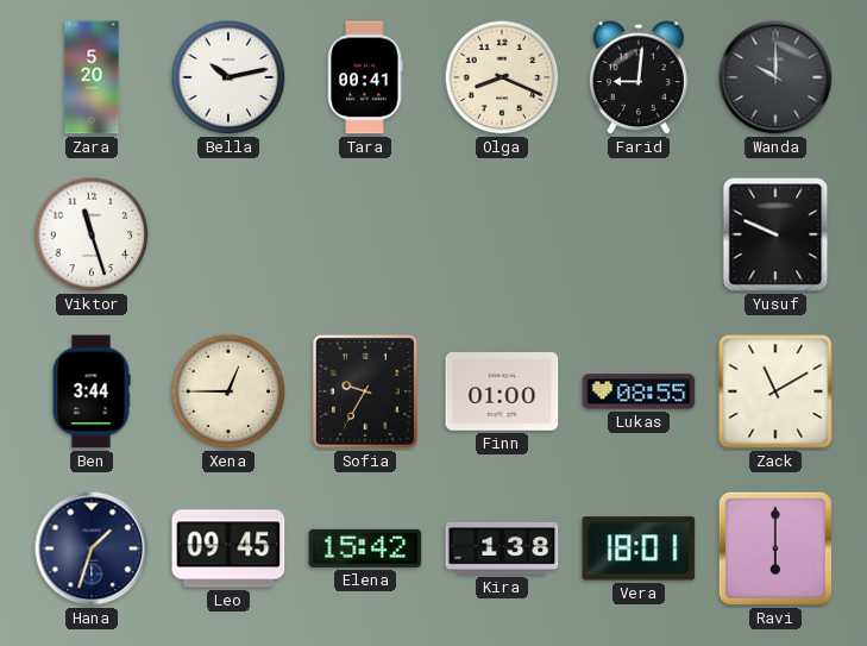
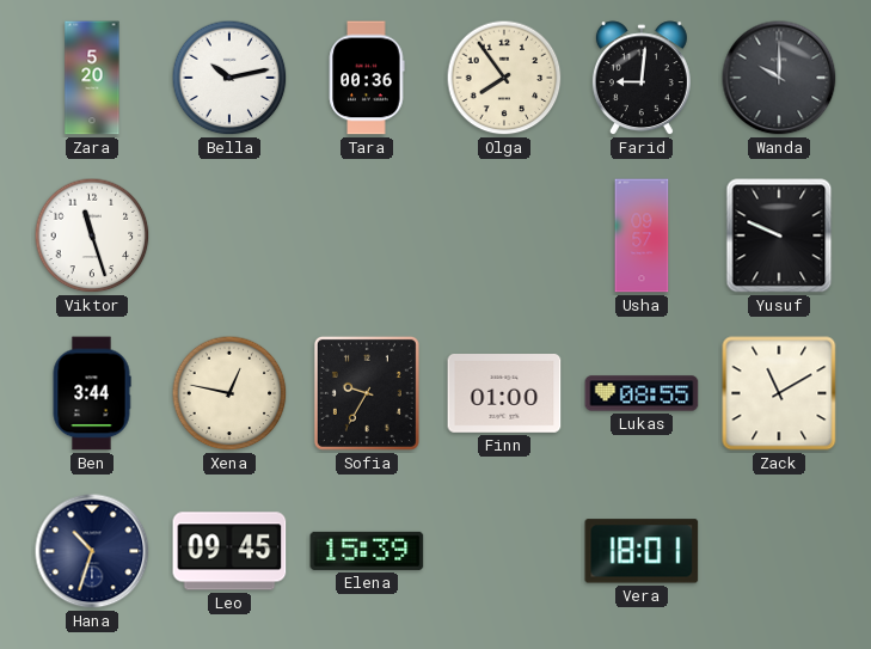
Tara: 00:41 -> 00:36 (367, 78)
Olga: 8:19 -> 7:54 (504, 78)
Usha: none -> 09:57 (642, 235)
Xena: 12:45 -> 12:47 (229, 393)
Hana: 1:33 -> 10:33 (92, 551)
Elena: 15:42 -> 15:39 (367, 551)
Kira: 1:38 -> none (502, 550)
Ravi: 6:00 -> none (775, 548)
